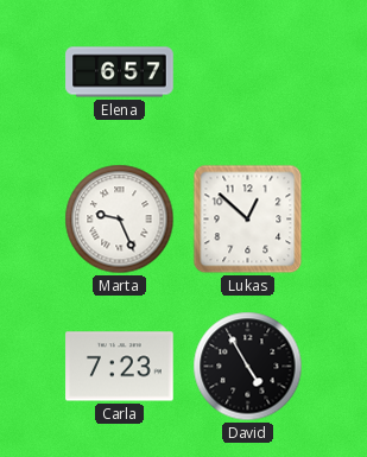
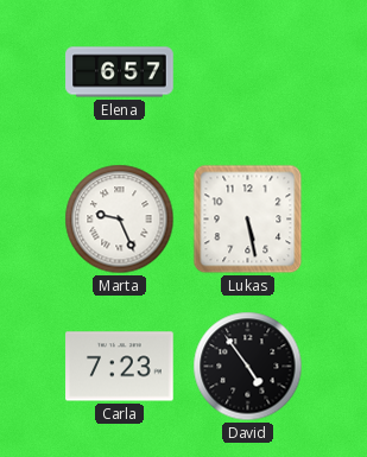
Lukas: 12:52 -> 5:28 (248, 220)
David: 4:55 -> 4:54 (248, 367)
